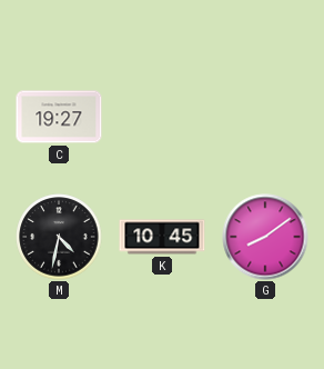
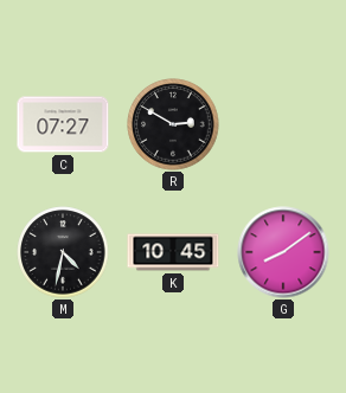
C: 19:27 -> 07:27 (63, 124)
R: none -> 2:50 (173, 124)
